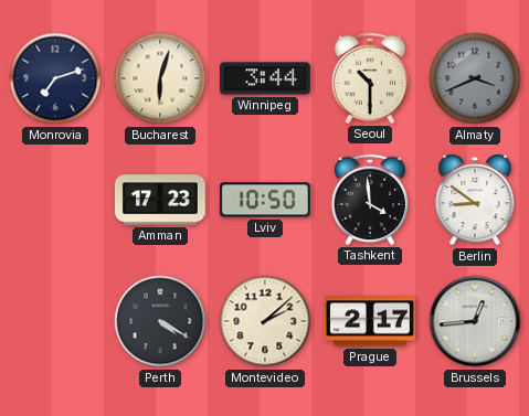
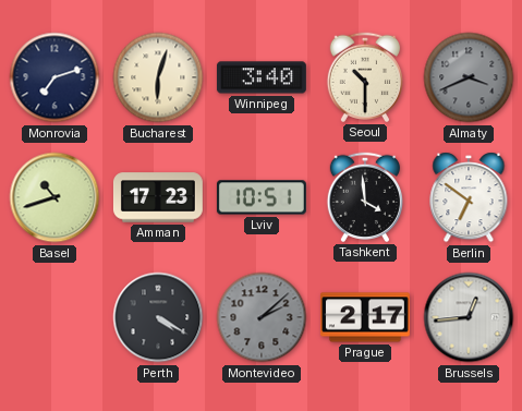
Winnipeg: 3:44 -> 3:40 (262, 77)
Basel: none -> 10:42 (54, 197)
Lviv: 10:50 -> 10:51 (262, 197)
Berlin: 8:51 -> 6:51 (469, 197)
Montevideo dial: cream -> grey (262, 317)
